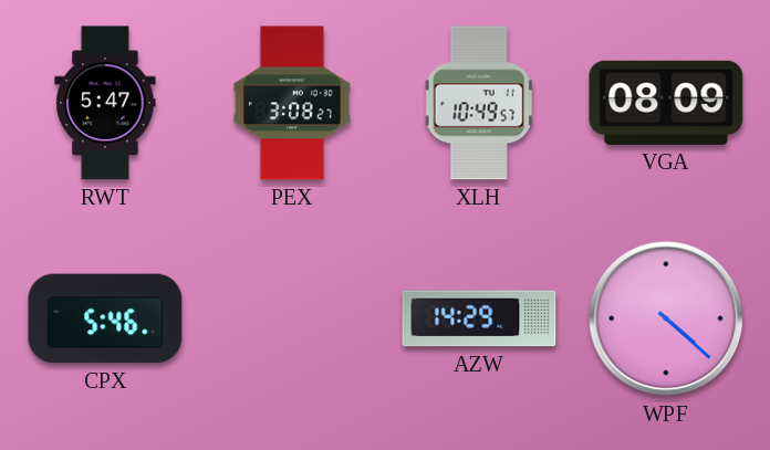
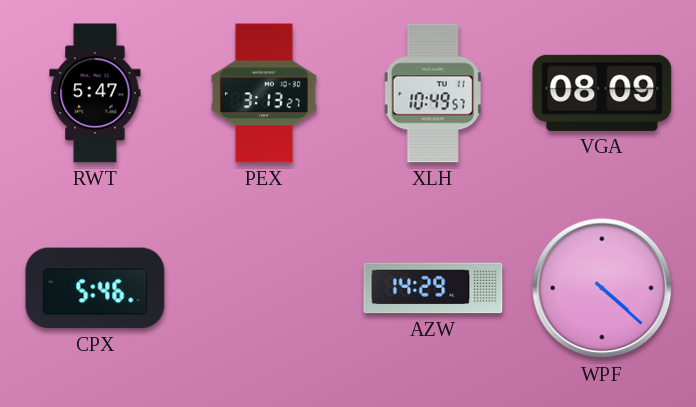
PEX: 3:08 -> 3:13 (264, 93)
